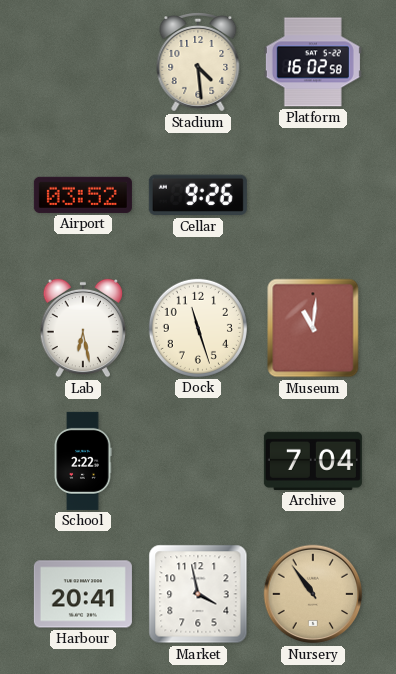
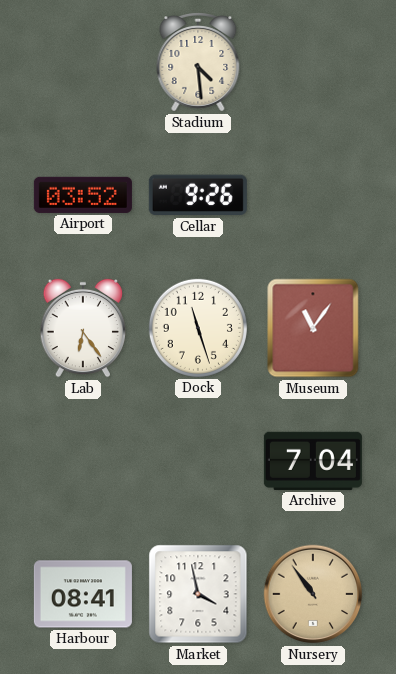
Platform: 16:02 -> none (313, 62)
Lab: 6:28 -> 6:24 (82, 328)
Museum: 11:01 -> 11:06 (313, 328)
School: 2:22 -> none (83, 461)
Harbour: 20:41 -> 08:41 (83, 594)
